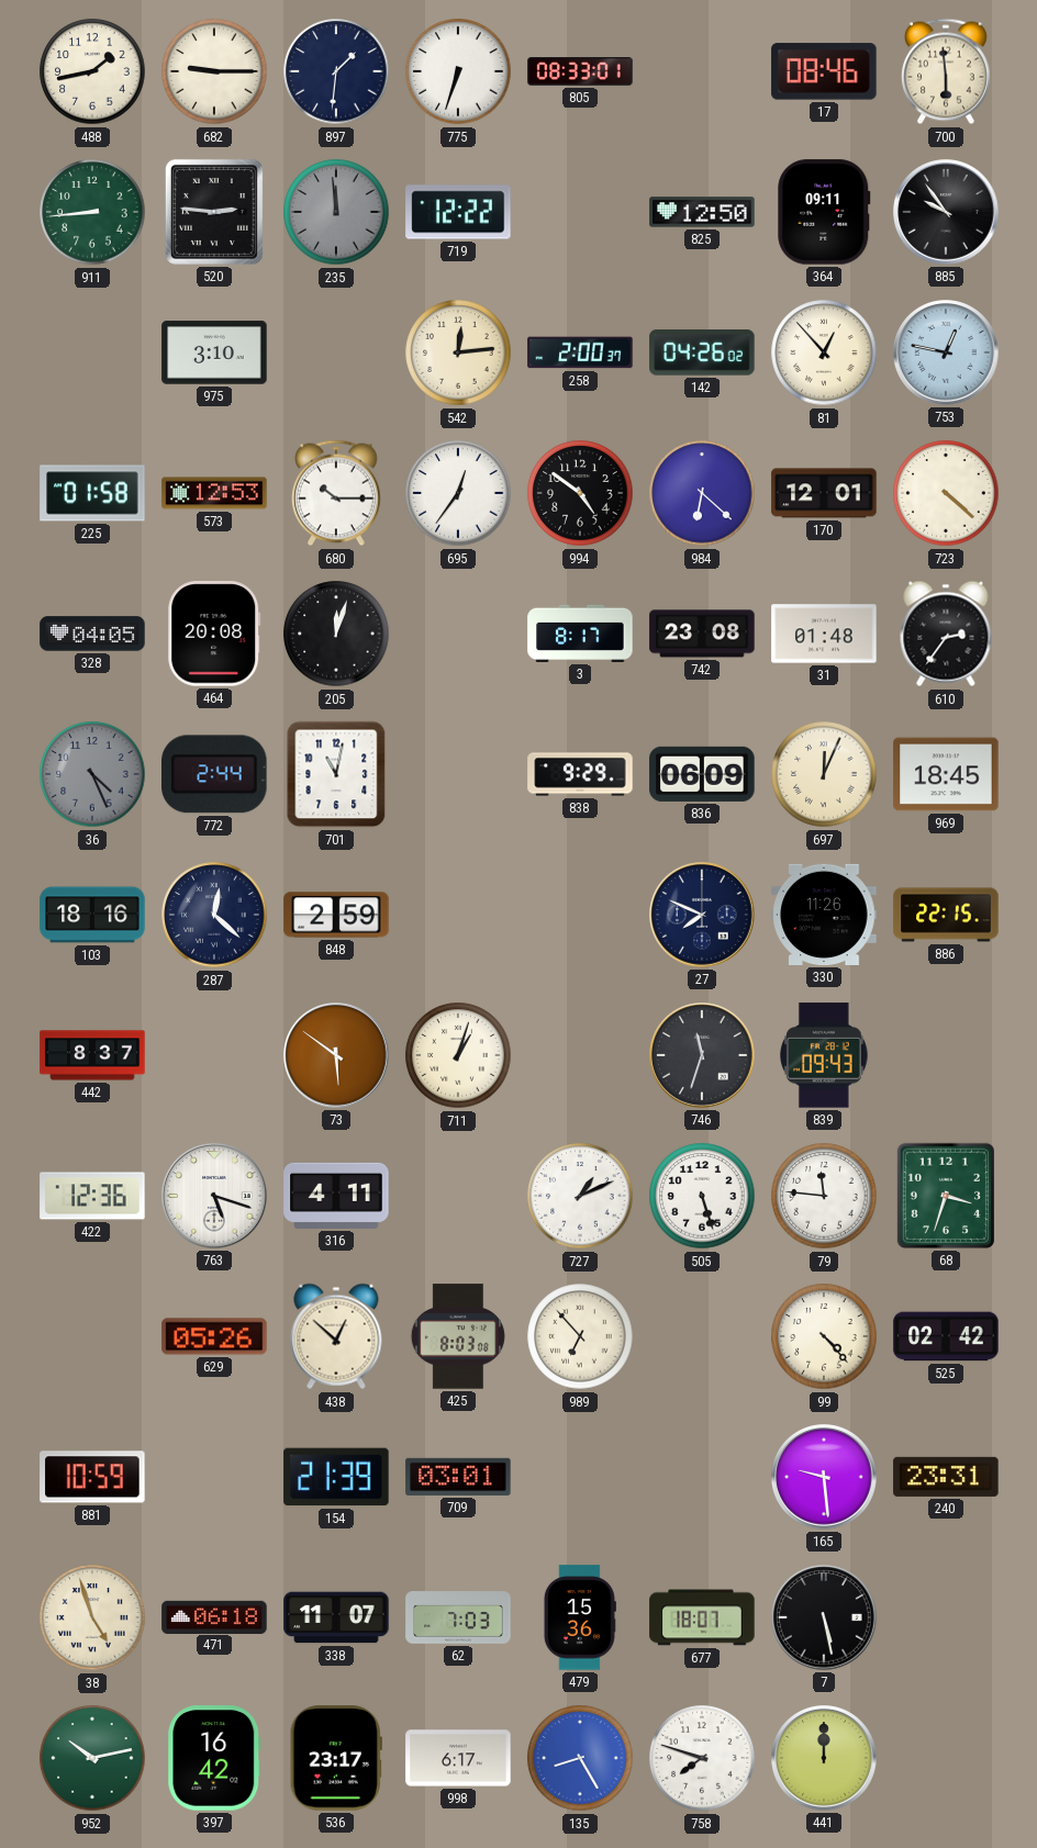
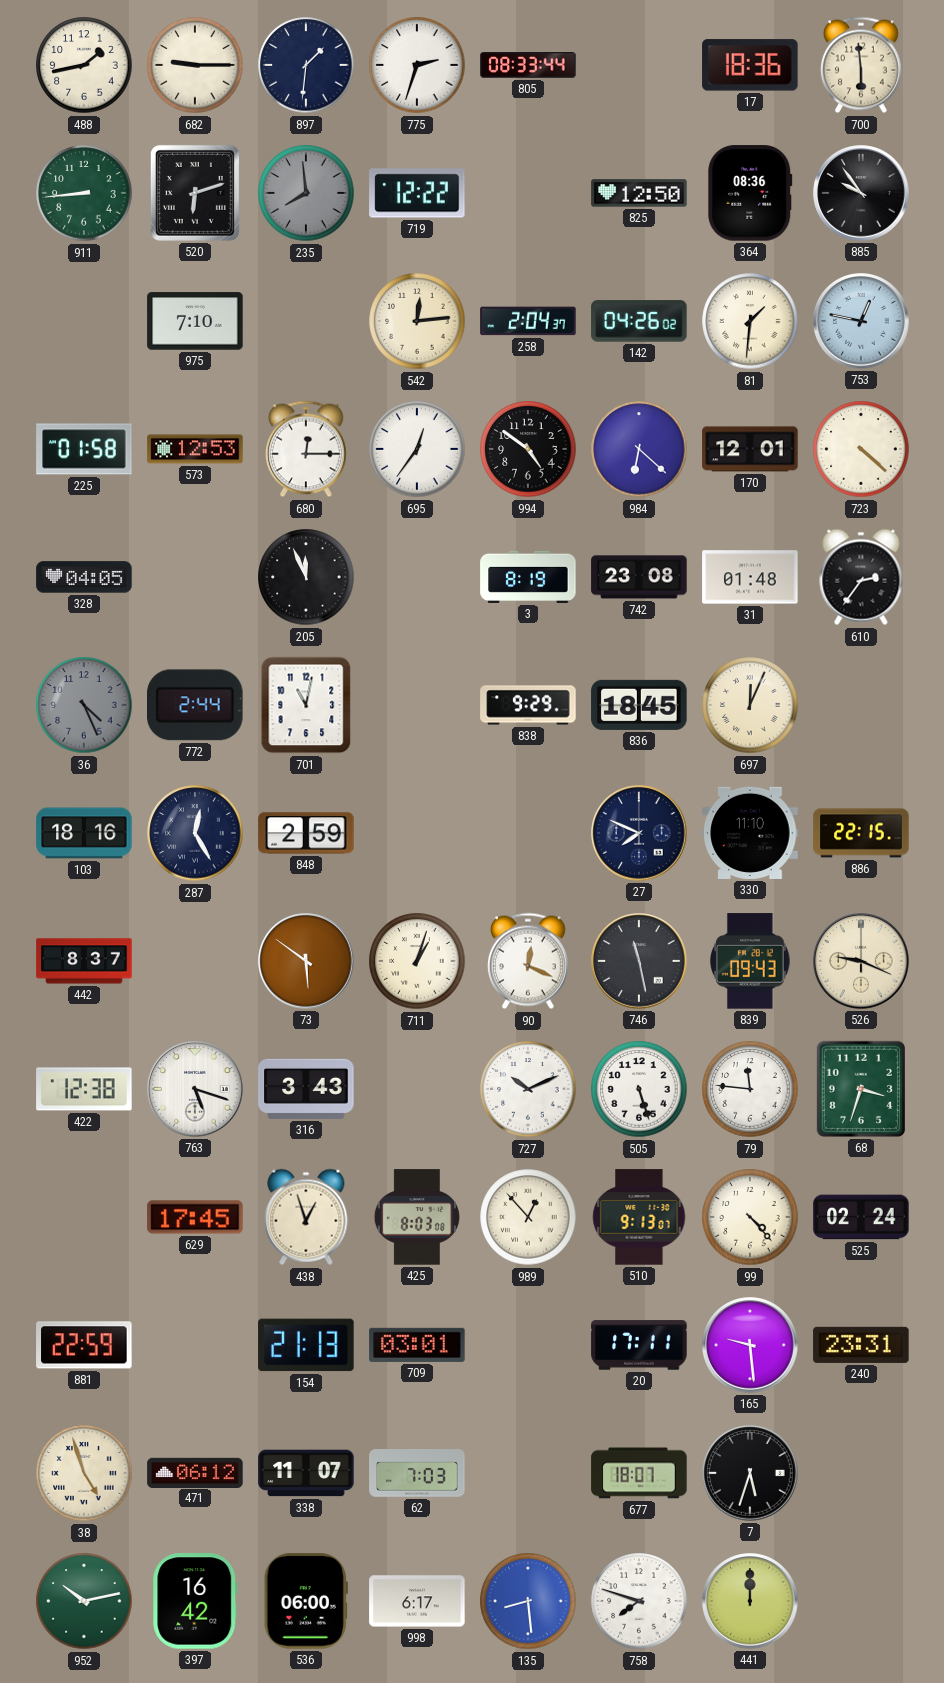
775: 6:33 -> 2:33 (417, 65)
805: 08:33:01 -> 08:33:44 (528, 66)
17: 08:46 -> 18:36 (750, 65)
520: 2:46 -> 6:12 (195, 193)
235: 11:59 -> 7:59 (306, 193)
364: 09:11 -> 08:36 (750, 193)
975: 3:10 -> 7:10 (195, 321)
258: 2:00 -> 2:04 (528, 321)
81: 12:53 -> 1:31 (750, 321)
680: 10:15 -> 12:15 (306, 449)
464: 20:08 -> none (214, 634)
205: 12:03 -> 11:56 (306, 577)
3: 8:17 -> 8:19 (528, 577)
836: 06:09 -> 18:45 (639, 705)
969: 18:45 -> none (946, 774)
287: 12:22 -> 12:25 (195, 833)
330: 11:26 -> 11:10 (750, 833)
90: none -> 12:19 (528, 961)
746: 11:33 -> 11:28 (639, 961)
526: none -> 9:19 (861, 961)
422: 12:36 -> 12:38 (84, 1089)
316: 4:11 -> 3:43 (306, 1089)
727: 1:11 -> 10:11 (528, 1089)
629: 05:26 -> 17:45 (195, 1217)
438: 12:52 -> 12:57 (306, 1217)
989: 6:53 -> 12:53 (528, 1217)
510: none -> 9:13 (639, 1217)
525: 02:42 -> 02:24 (861, 1217)
881: 10:59 -> 22:59 (84, 1345)
154: 21:39 -> 21:13 (306, 1345)
20: none -> 17:11 (639, 1345)
471: 06:18 -> 06:12 (195, 1472)
479: 15:36 -> none (580, 1617)
7: 5:28 -> 5:33 (750, 1473)
536: 23:17 -> 06:00 (306, 1601)
135: 8:25 -> 8:29 (528, 1601)
